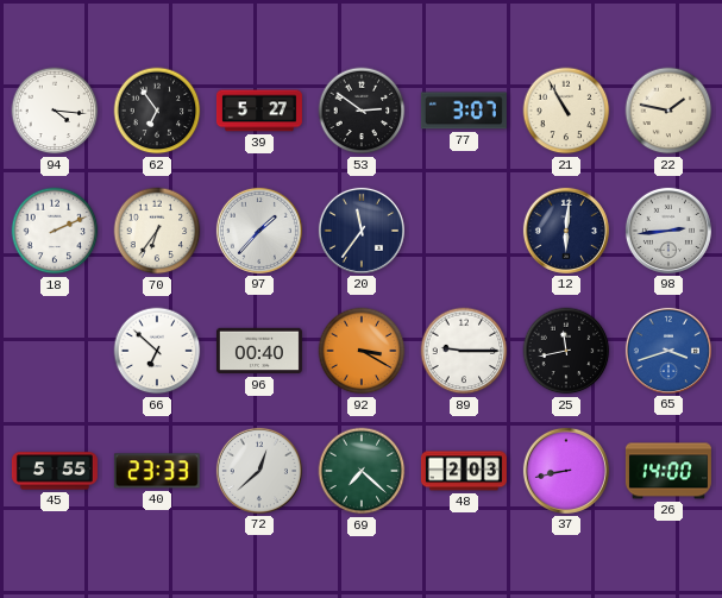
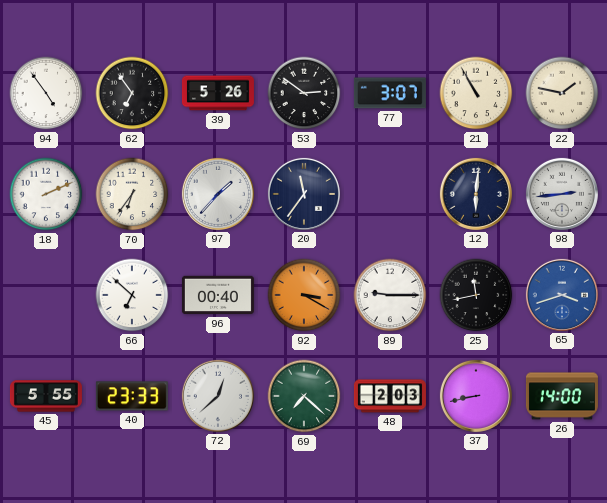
94: 4:16 -> 4:54 (46, 93)
39: 5:27 -> 5:26 (218, 93)
